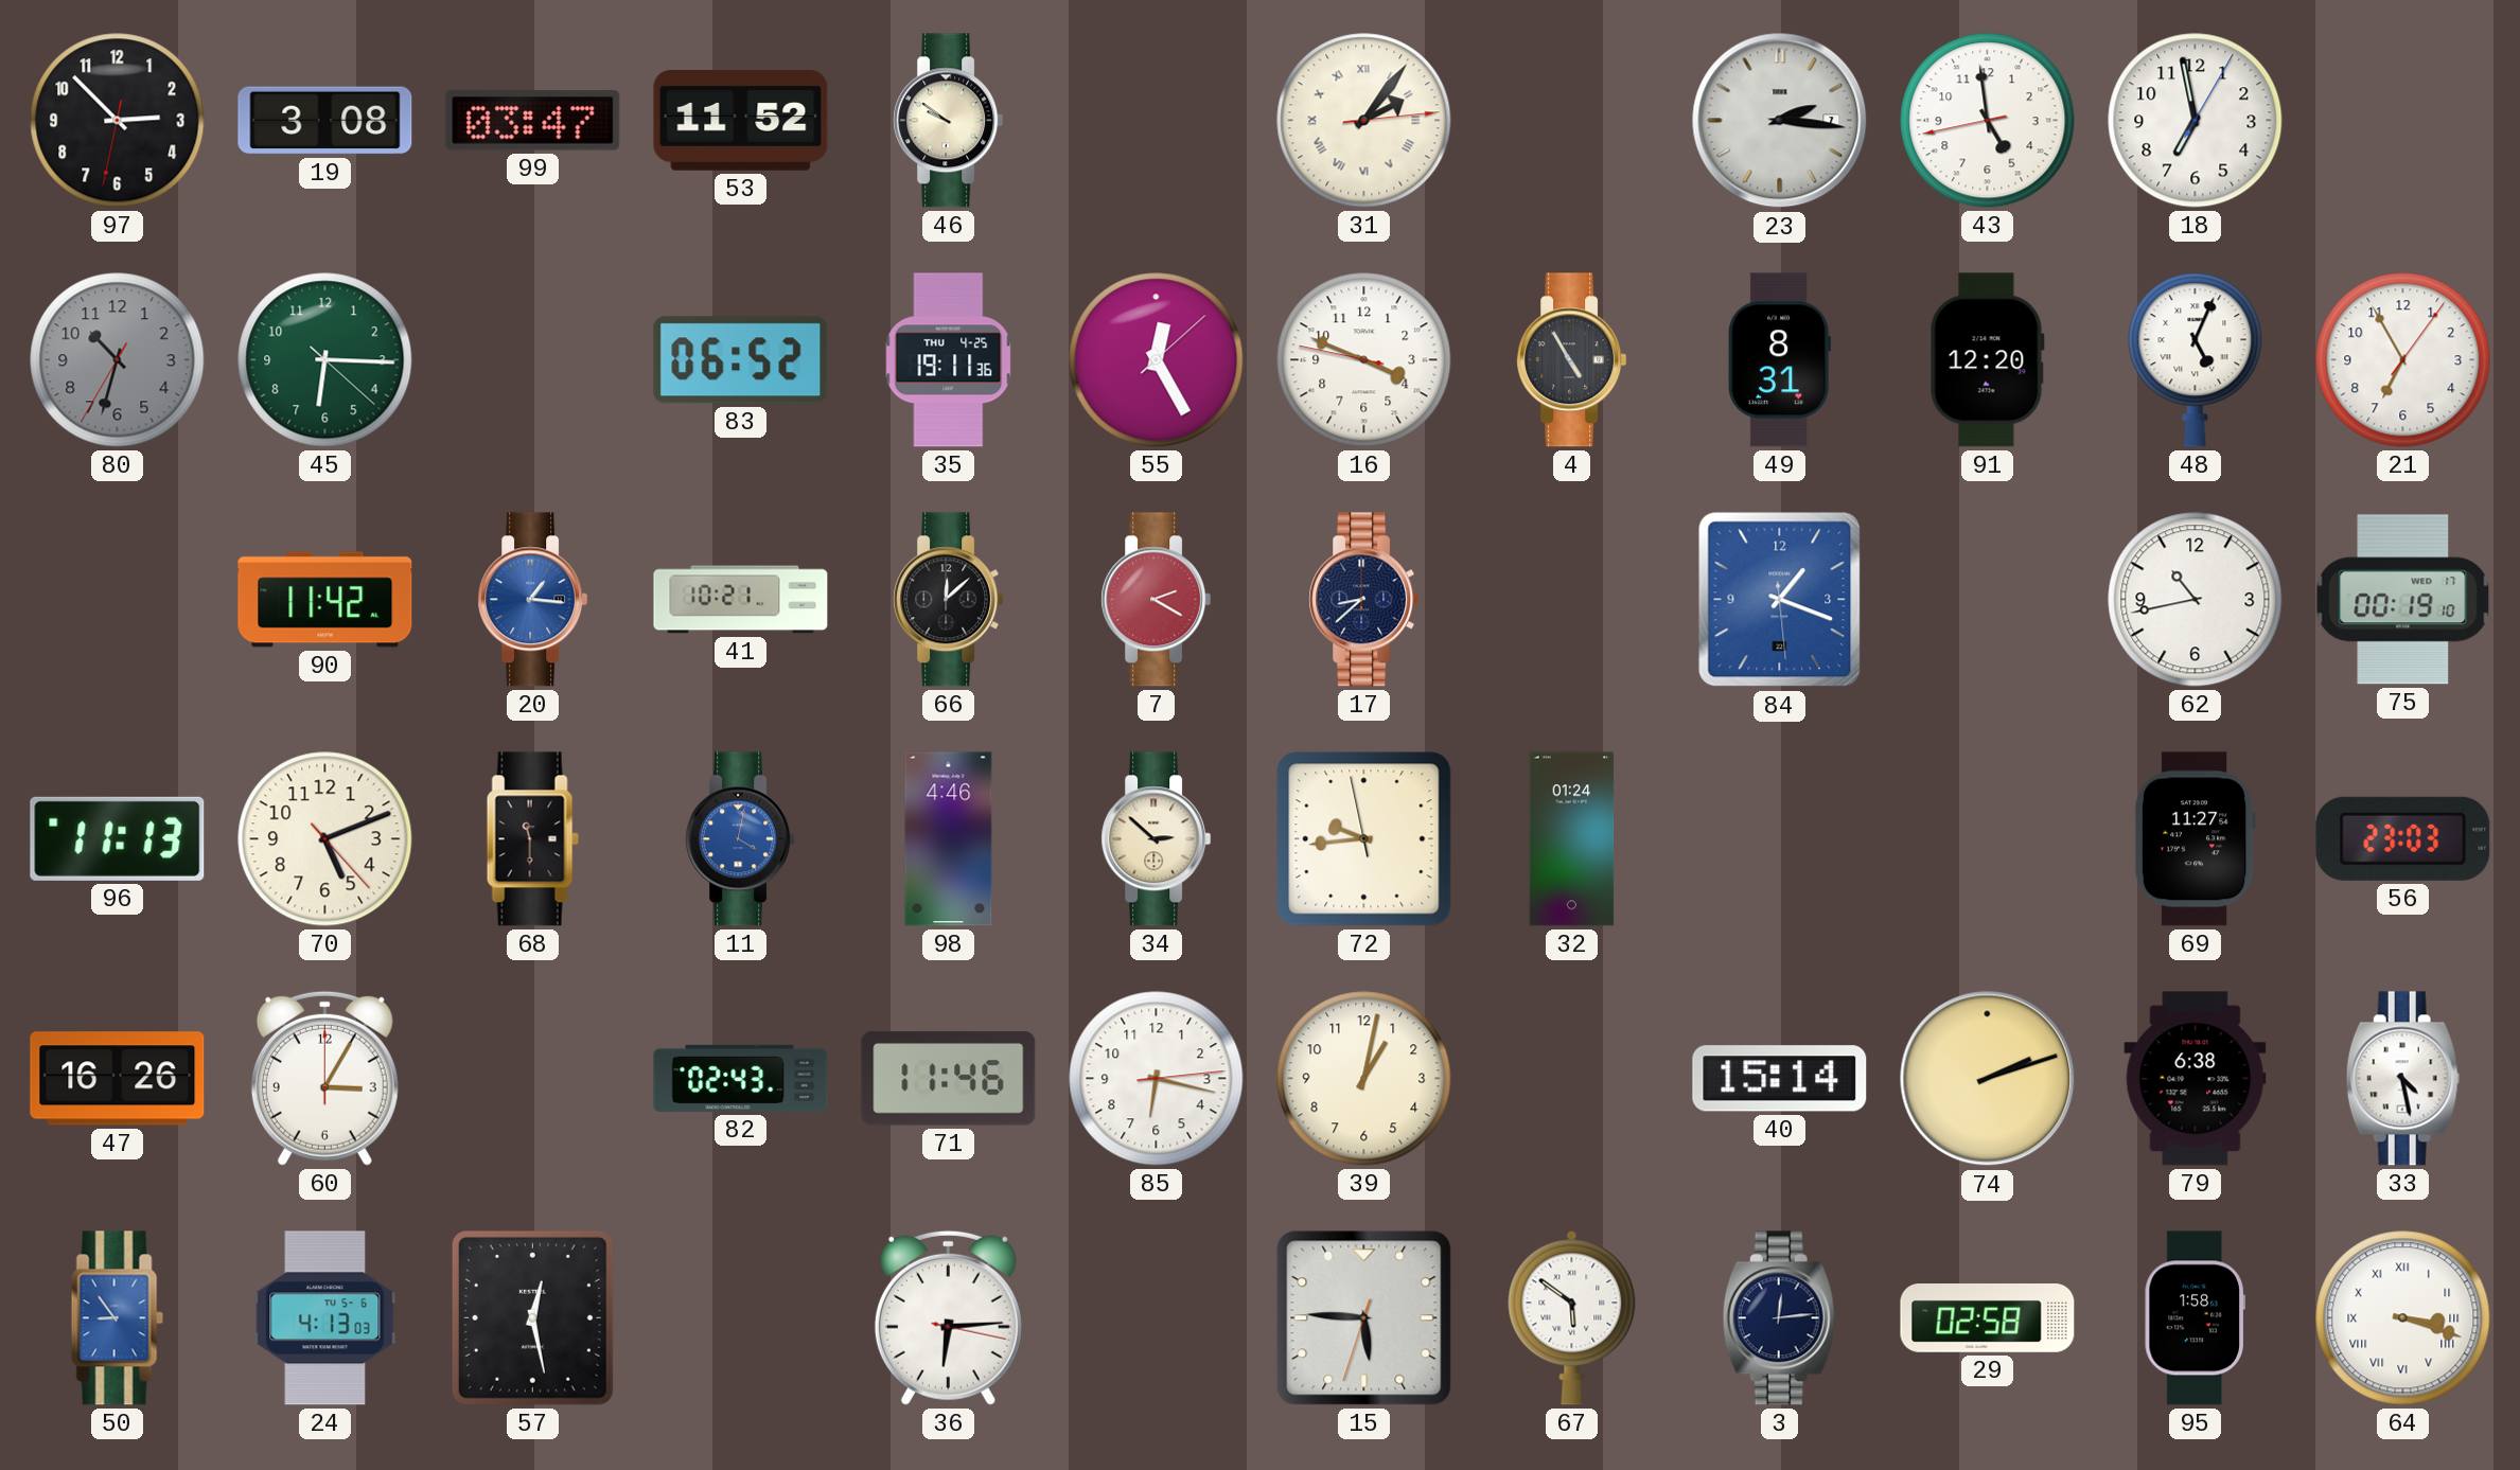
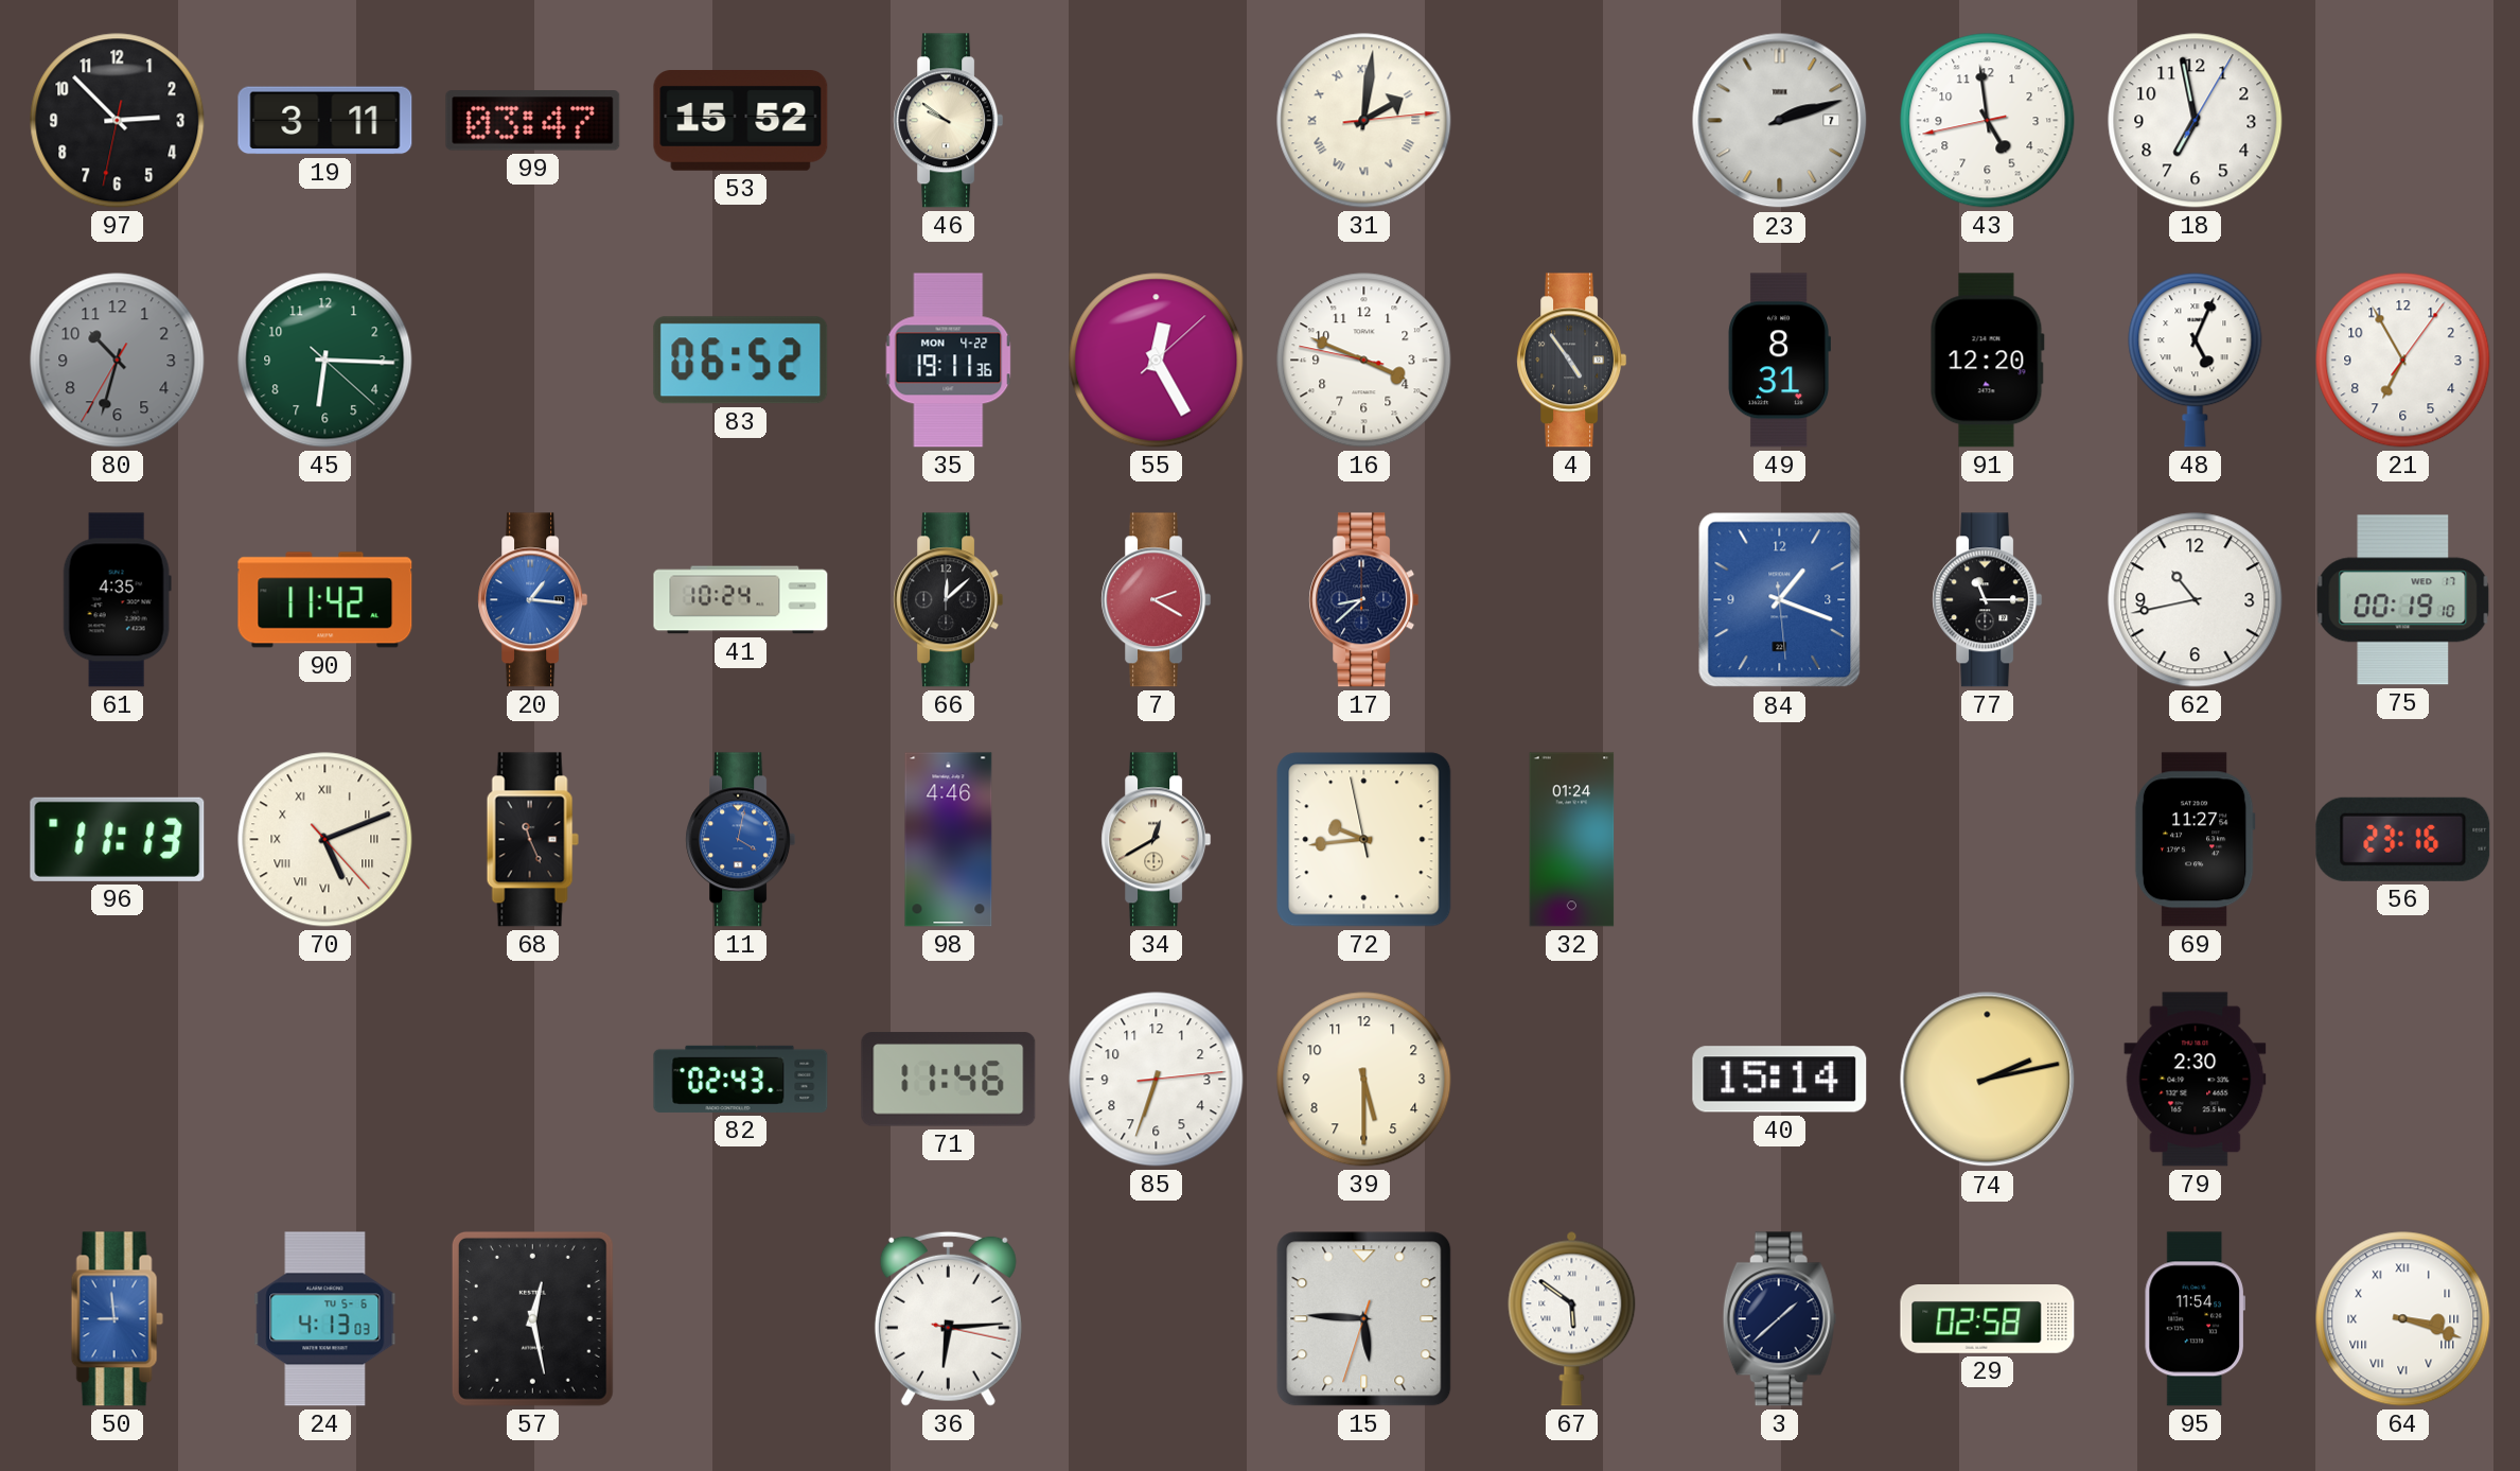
19: 3:08 -> 3:11 (325, 121)
53: 11:52 -> 15:52 (741, 121)
31: 2:06 -> 2:01 (1364, 121)
23: 2:16 -> 2:12 (1780, 121)
35 date: THU 4-25 -> MON 4-22 (949, 361)
4: 4:55 -> 4:54 (1572, 361)
61: none -> 4:35 (117, 600)
41: 10:21 -> 10:24 (741, 600)
77: none -> 11:15 (1988, 600)
70 numerals: Arabic -> Roman (325, 840)
68: 11:30 -> 11:26 (532, 840)
34: 2:52 -> 12:40 (1157, 840)
56: 23:03 -> 23:16 (2403, 839)
47: 16:26 -> none (118, 1079)
60: 3:05 -> none (324, 1078)
85: 6:17 -> 6:33 (1157, 1080)
39: 1:02 -> 5:30 (1364, 1080)
74: 2:12 -> 2:13 (1988, 1080)
79: 6:38 -> 2:30 (2196, 1080)
33: 4:28 -> none (2402, 1079)
50: 8:54 -> 8:59 (117, 1319)
3: 12:14 -> 1:38 (1779, 1319)
95: 1:58 -> 11:54 (2195, 1319)
